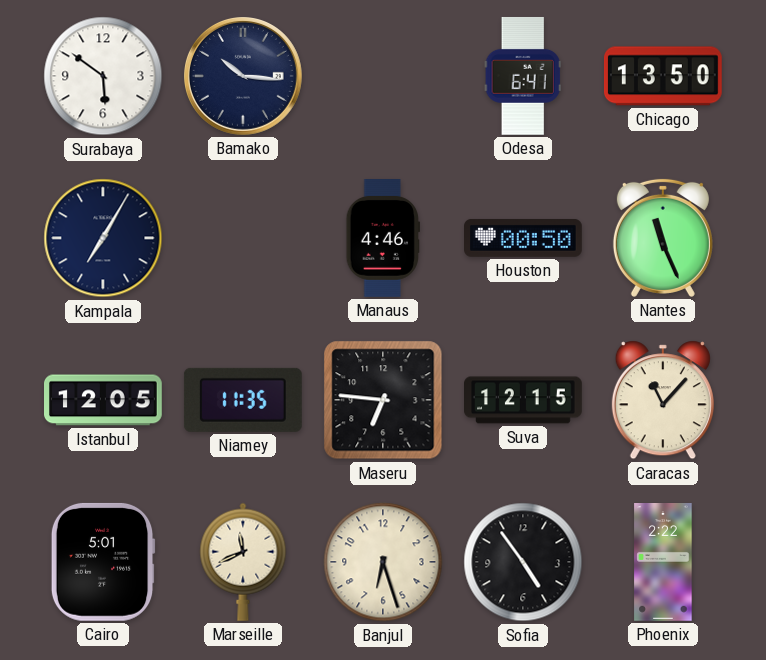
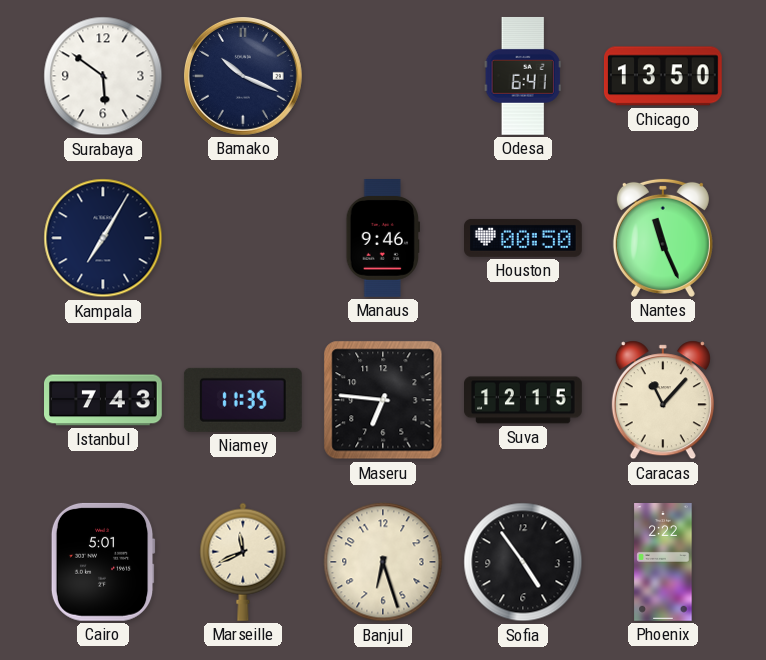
Bamako: 10:16 -> 10:19 (244, 77)
Manaus: 4:46 -> 9:46 (382, 239)
Istanbul: 12:05 -> 7:43 (104, 400)
